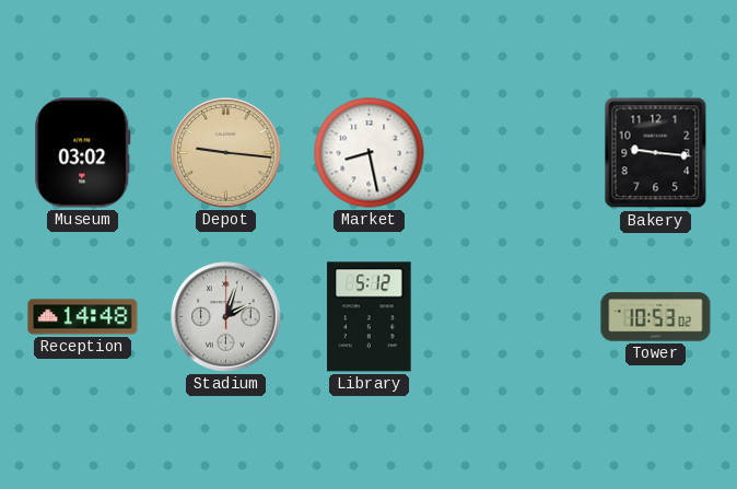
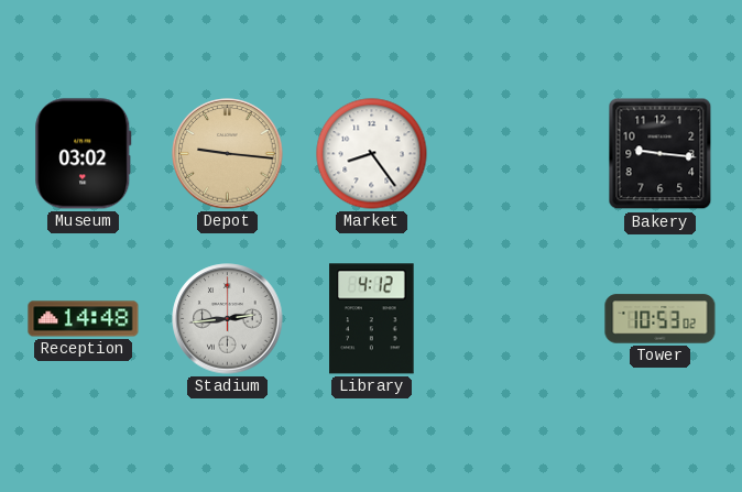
Market: 8:28 -> 8:24 (372, 154)
Stadium: 2:03 -> 2:44 (228, 319)
Library: 5:12 -> 4:12 (372, 319)
